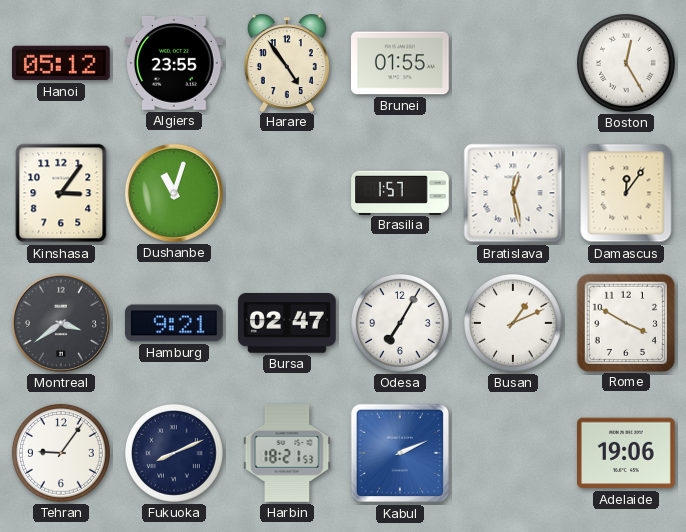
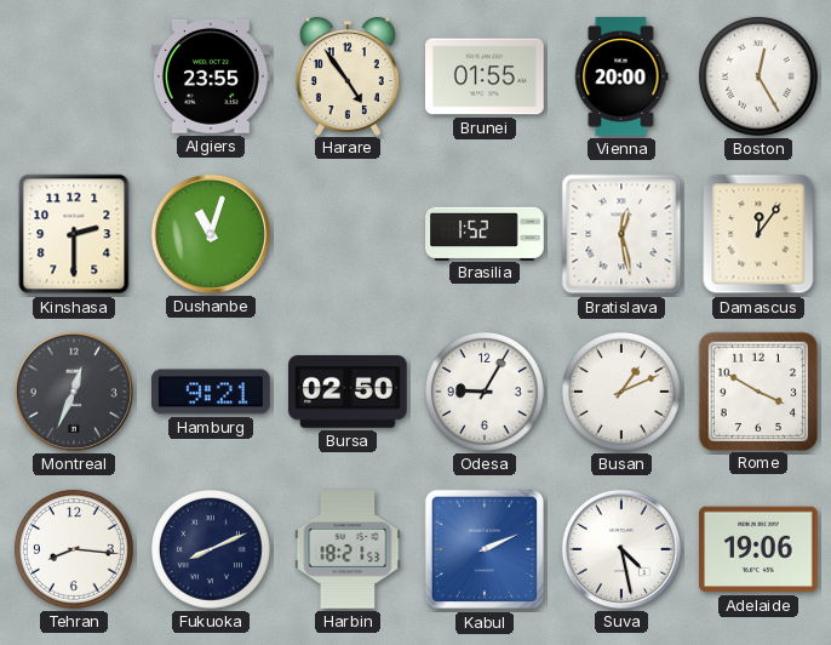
Hanoi: 05:12 -> none (62, 63)
Vienna: none -> 20:00 (621, 76)
Kinshasa: 3:06 -> 2:30 (74, 234)
Brasilia: 1:57 -> 1:52 (485, 233)
Montreal: 3:39 -> 12:34 (74, 392)
Bursa: 02:47 -> 02:50 (349, 393)
Odesa: 7:05 -> 9:05 (485, 392)
Tehran: 9:06 -> 8:16 (74, 549)
Suva: none -> 4:28 (621, 549)
